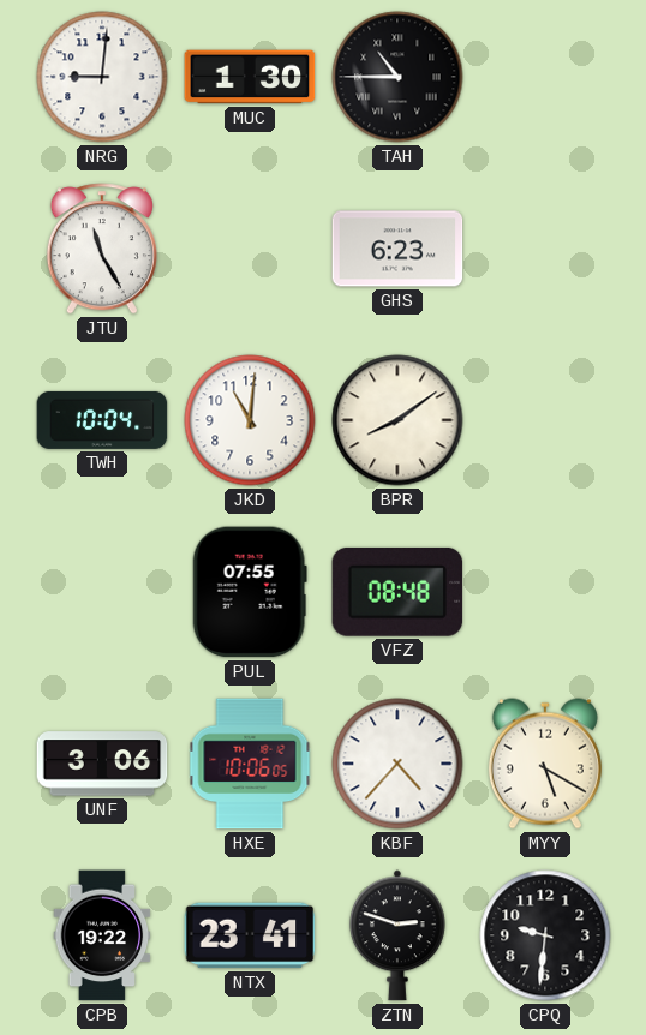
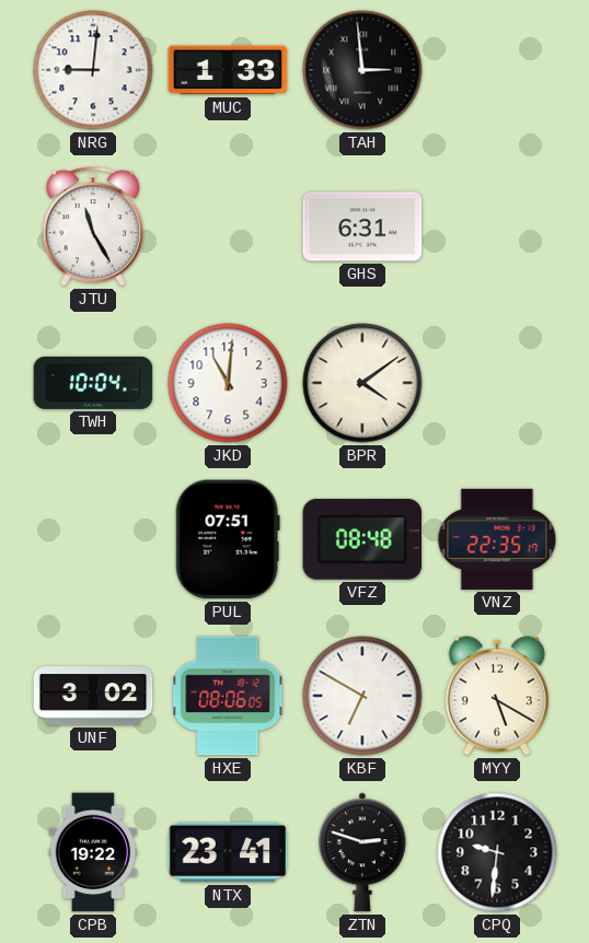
MUC: 1:30 -> 1:33 (228, 70)
TAH: 10:45 -> 2:59 (362, 70)
GHS: 6:23 -> 6:31 (362, 226)
BPR: 8:09 -> 4:09 (362, 383)
PUL: 07:55 -> 07:51 (228, 539)
VNZ: none -> 22:35 (497, 539)
UNF: 3:06 -> 3:02 (93, 696)
HXE: 10:06 -> 08:06 (228, 696)
KBF: 4:37 -> 6:50 (362, 696)
